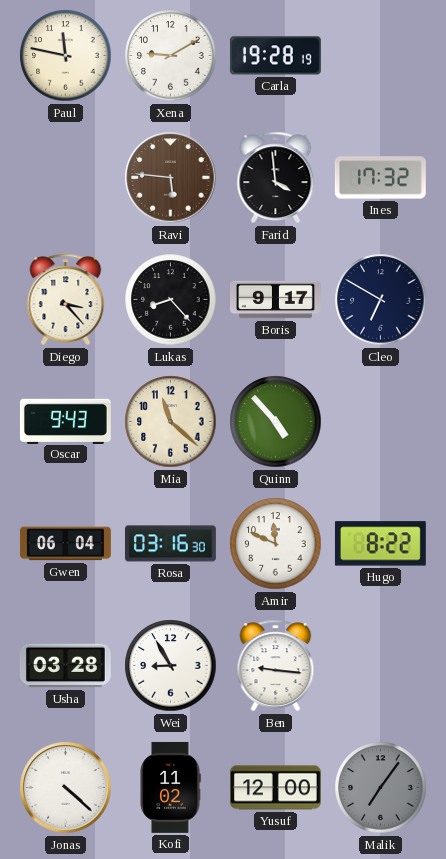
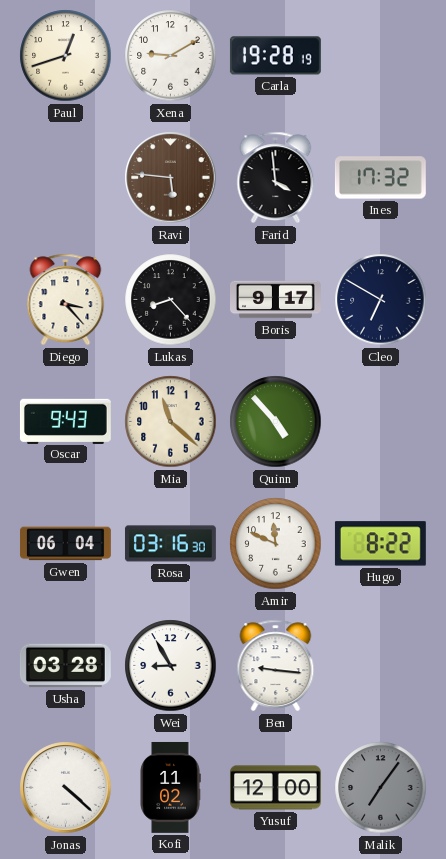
Paul: 11:47 -> 12:42 (66, 56)
